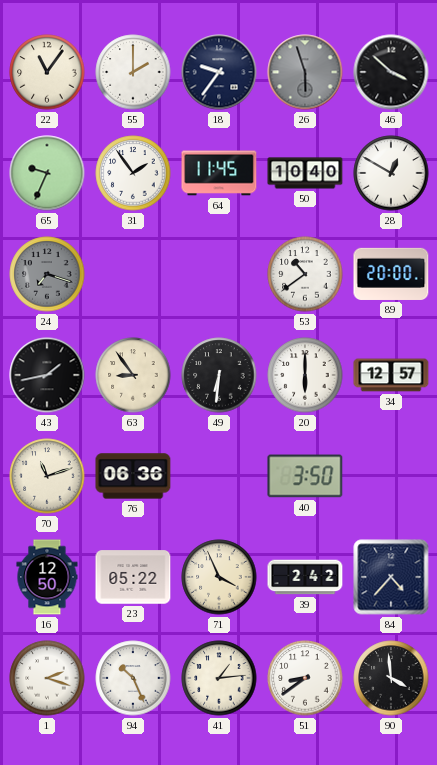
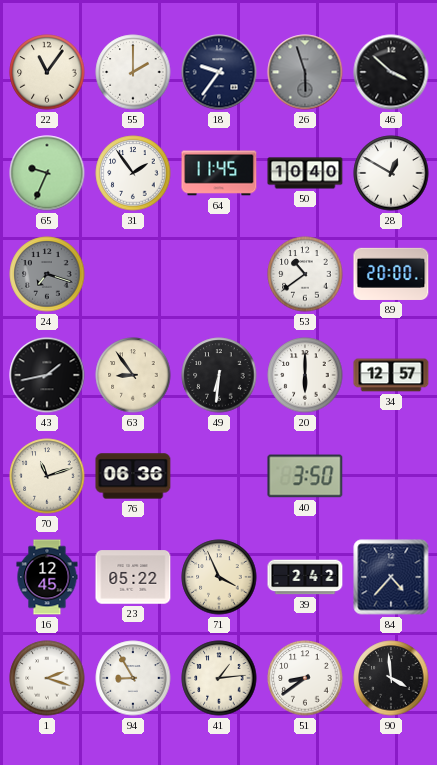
16: 12:50 -> 12:45 (47, 577)
94: 10:26 -> 8:55 (133, 678)
